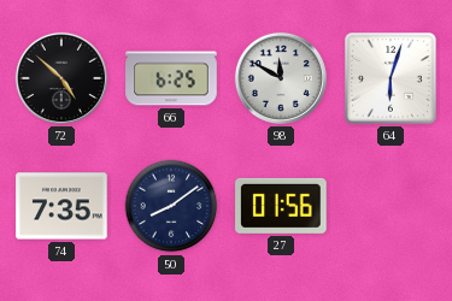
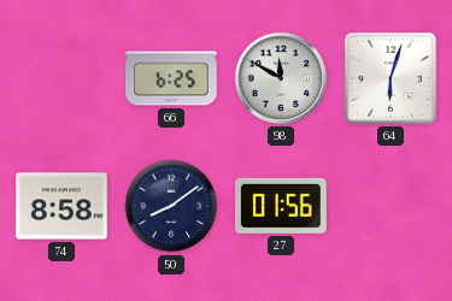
72: 4:52 -> none (61, 78)
74: 7:35 -> 8:58 (61, 206)
